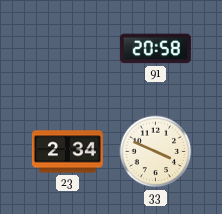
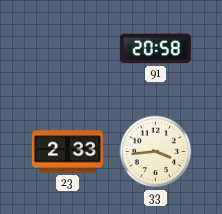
23: 2:34 -> 2:33 (67, 152)
33: 3:49 -> 3:44 (156, 152)
